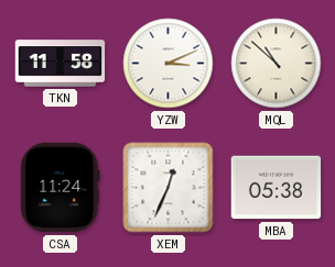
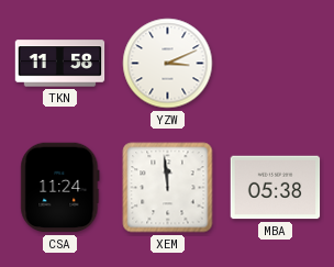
MQL: 10:52 -> none (277, 64)
XEM: 12:34 -> 11:59 (168, 188)
